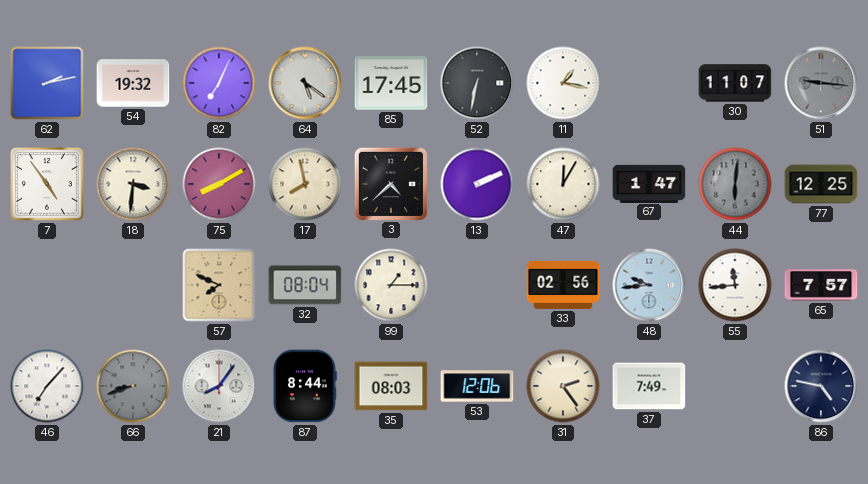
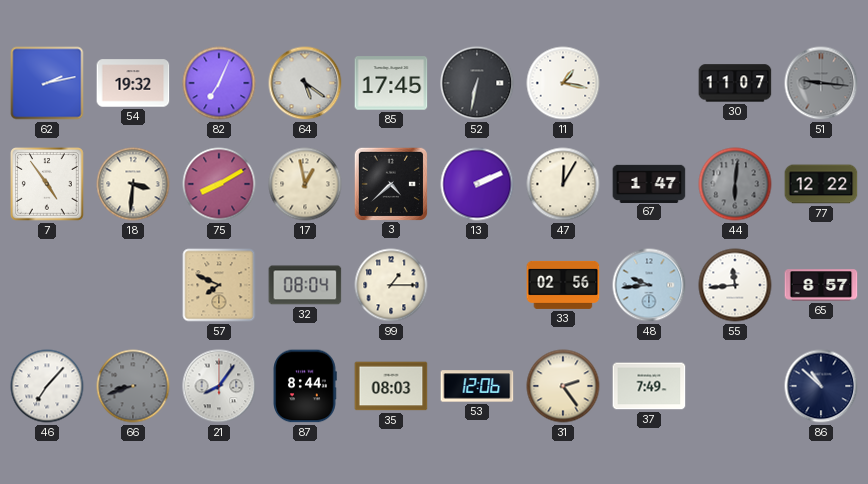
17: 7:58 -> 12:58 (305, 184)
77: 12:25 -> 12:22 (821, 184)
65: 7:57 -> 8:57 (821, 285)
86: 4:47 -> 10:52 (821, 386)
